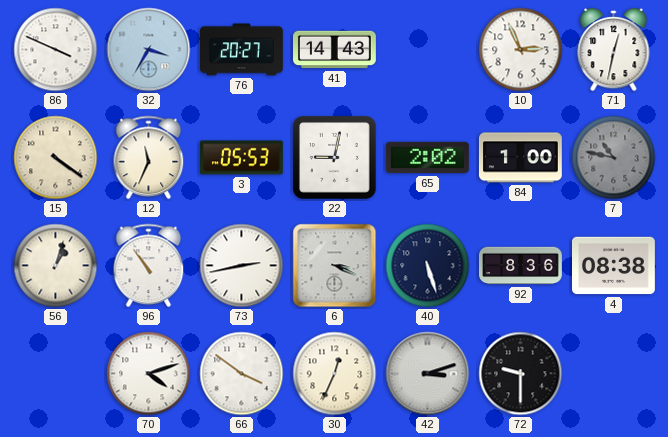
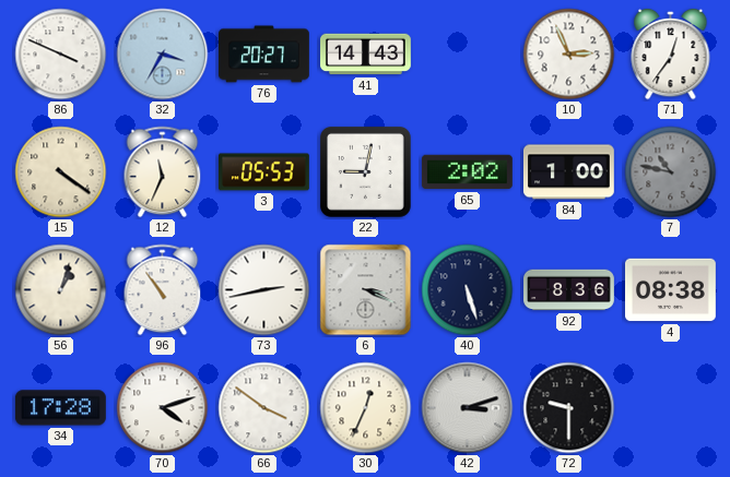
71: 12:32 -> 12:36 (671, 55)
34: none -> 17:28 (60, 408)
